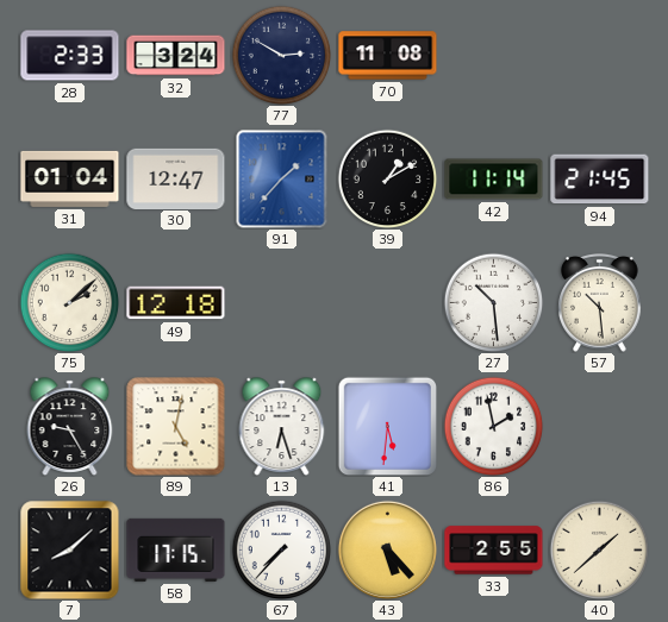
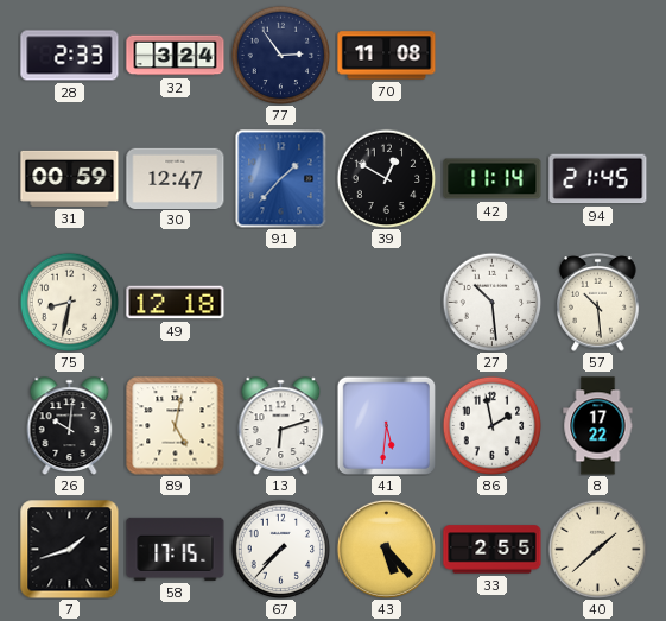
77: 2:50 -> 2:54 (280, 55)
31: 01:04 -> 00:59 (70, 178)
39: 1:10 -> 12:50 (386, 178)
75: 2:08 -> 8:32 (69, 302)
26: 9:25 -> 10:01 (70, 426)
13: 6:27 -> 6:12 (281, 426)
8: none -> 17:22 (598, 426)
7: 8:08 -> 1:42 (70, 550)
